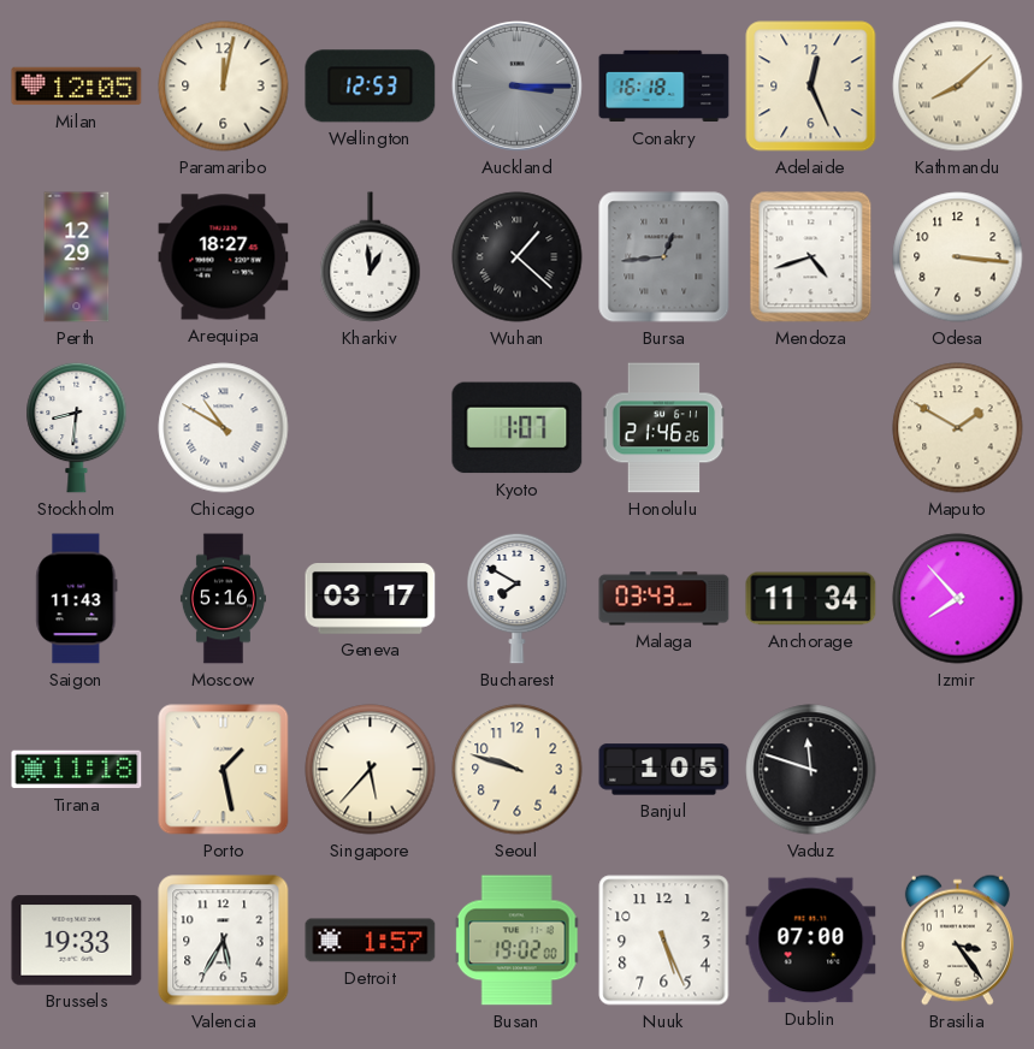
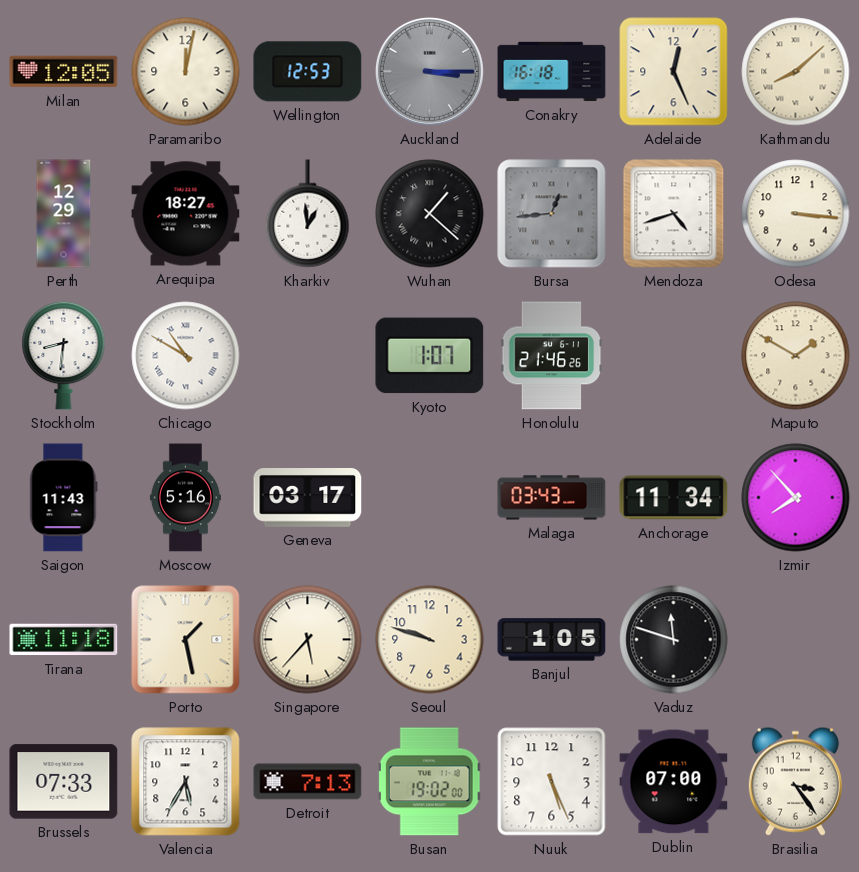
Bucharest: 7:50 -> none (518, 598)
Brussels: 19:33 -> 07:33 (64, 782)
Detroit: 1:57 -> 7:13 (308, 782)
